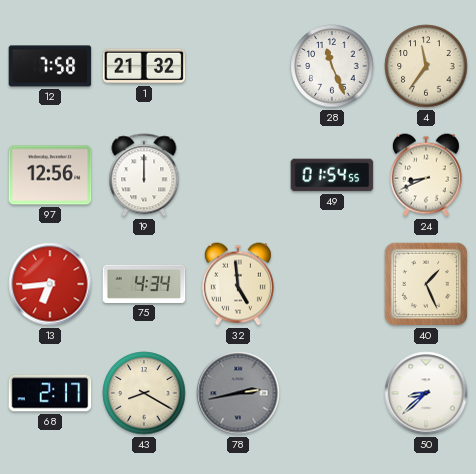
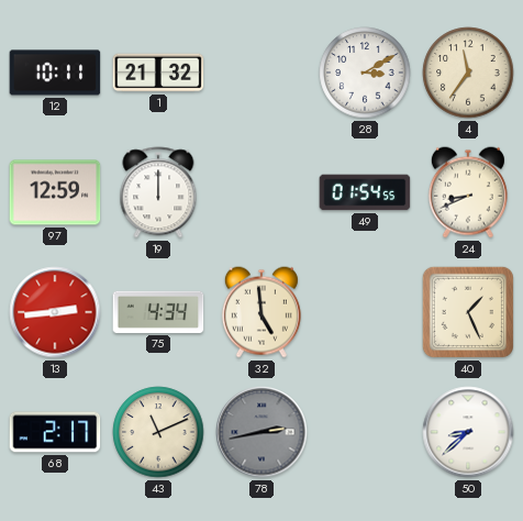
12: 7:58 -> 10:11 (55, 73)
28: 11:26 -> 3:10 (365, 73)
97: 12:56 -> 12:59 (55, 192)
13: 6:44 -> 2:44 (55, 312)
43: 8:20 -> 11:11 (158, 432)
